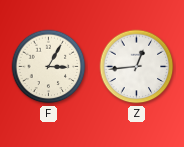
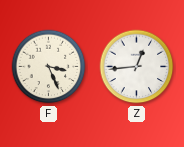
F: 3:05 -> 3:26 (49, 67)
